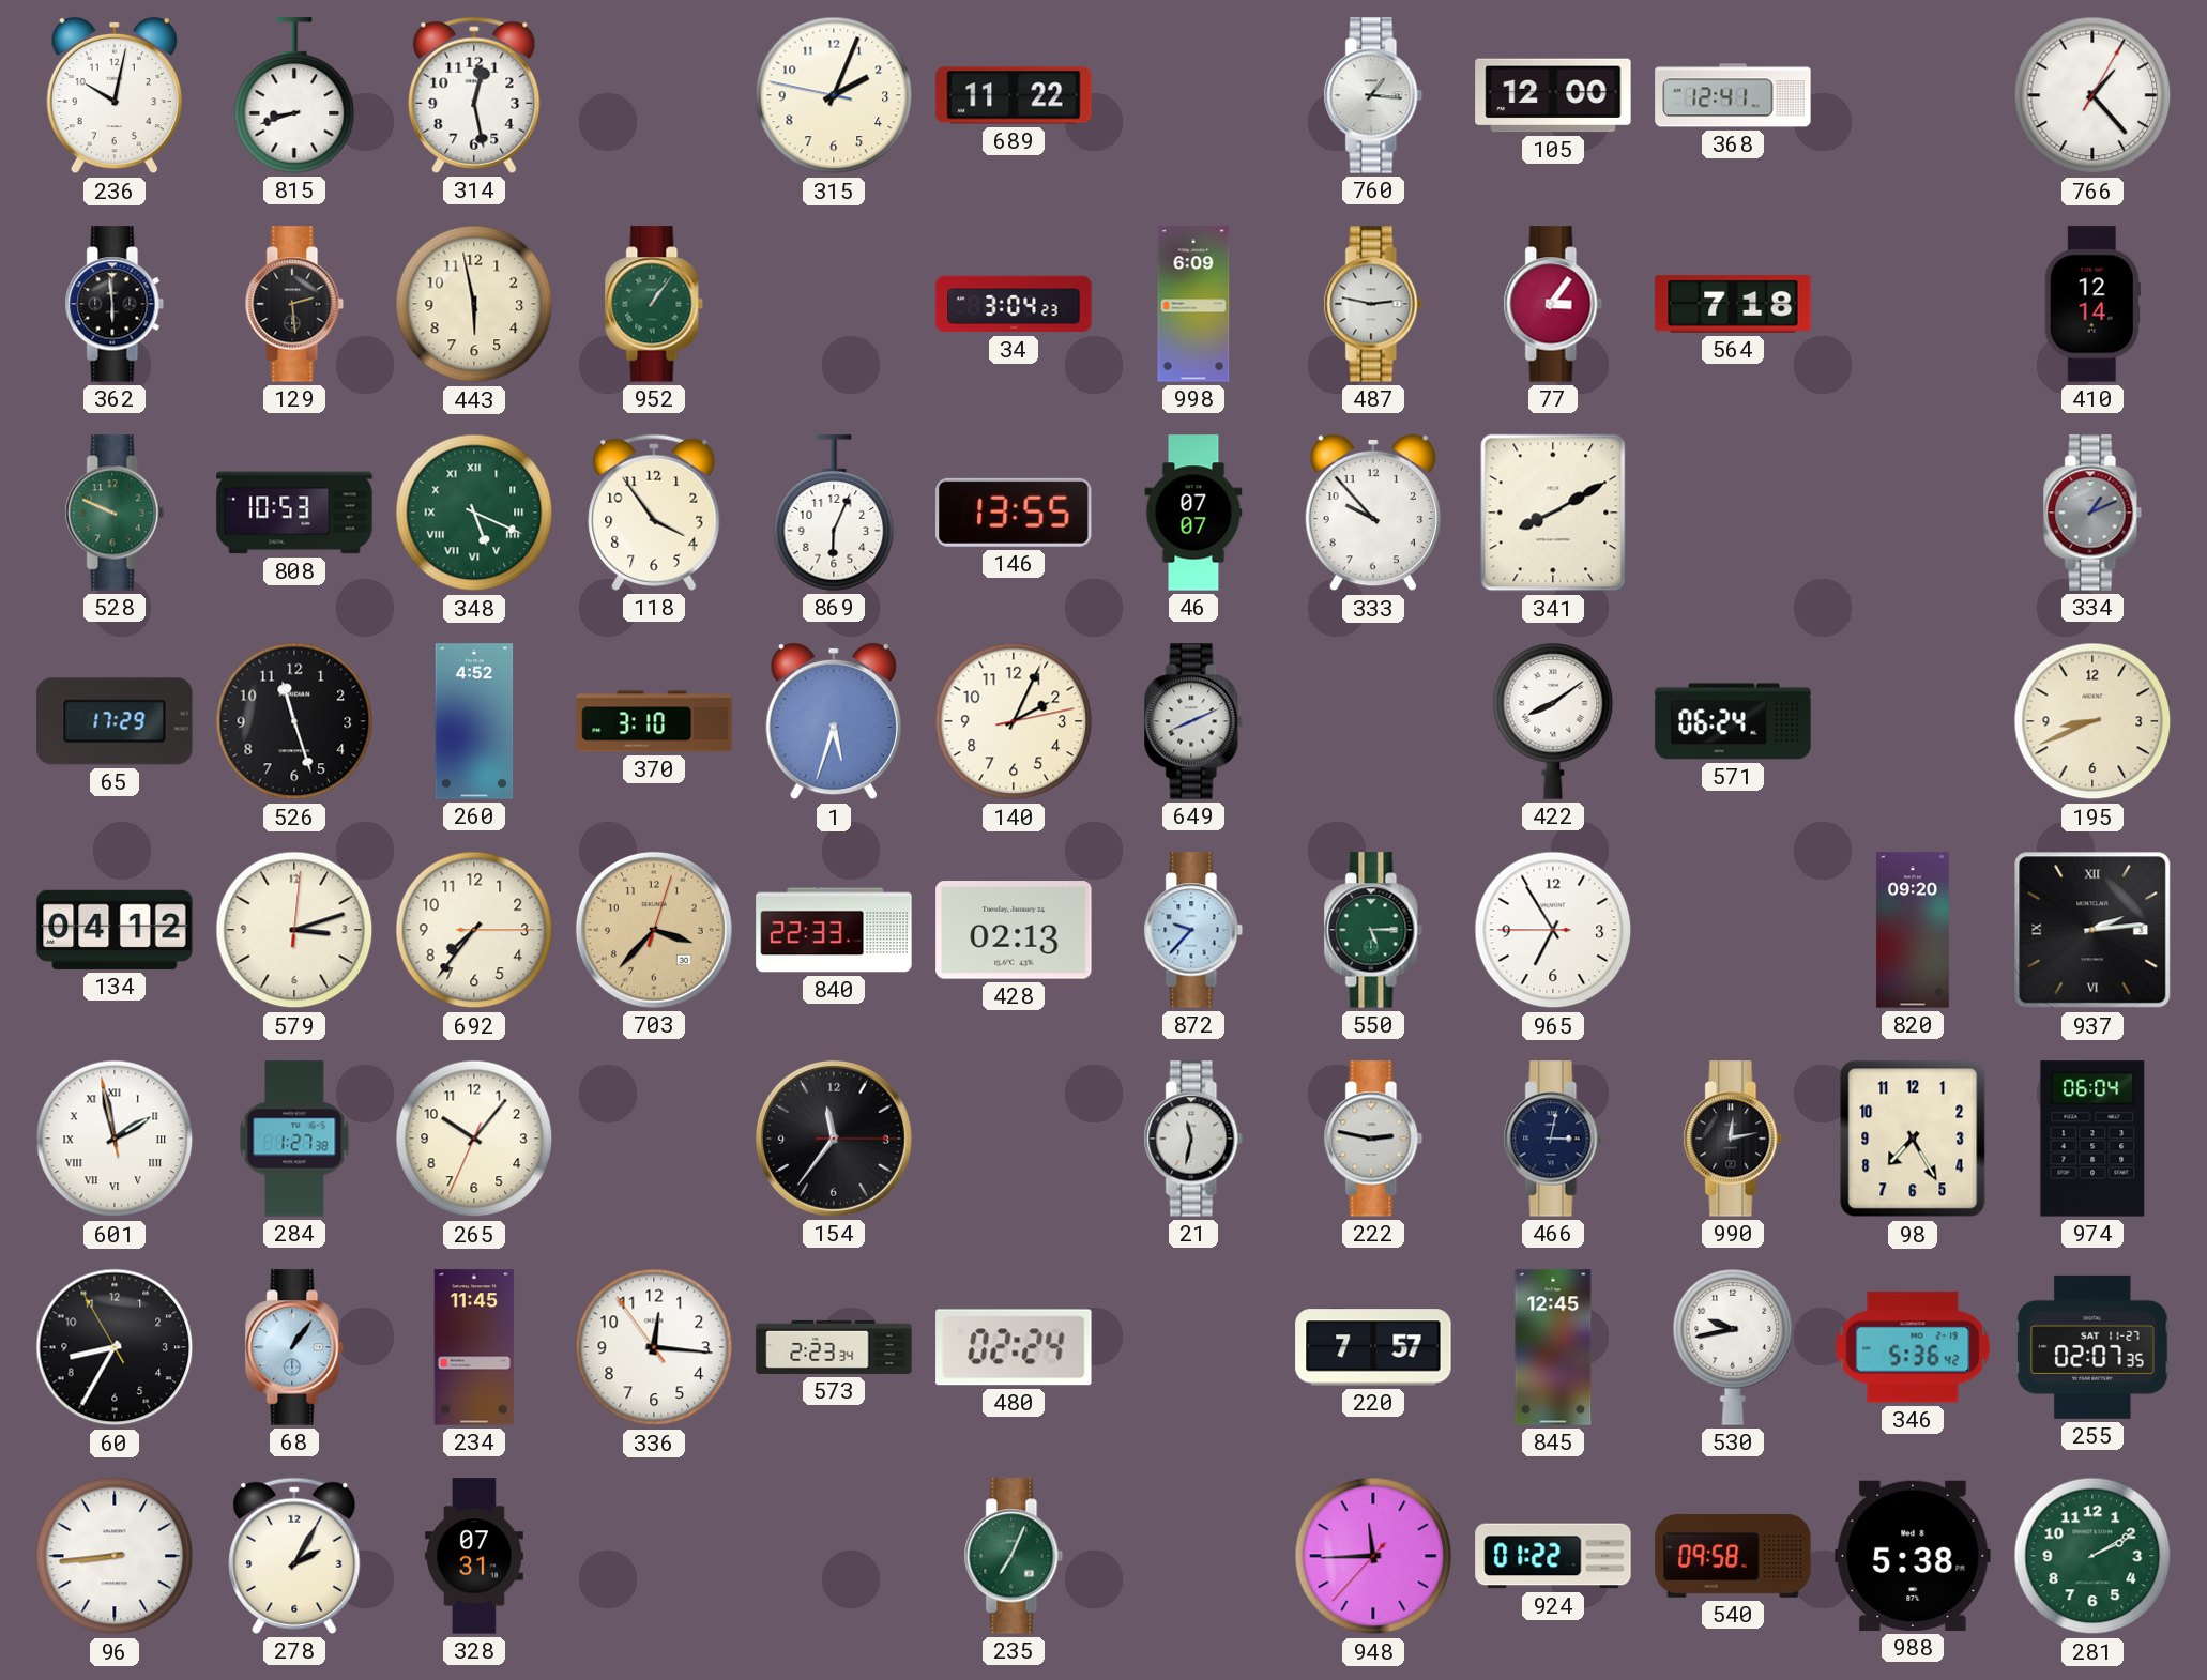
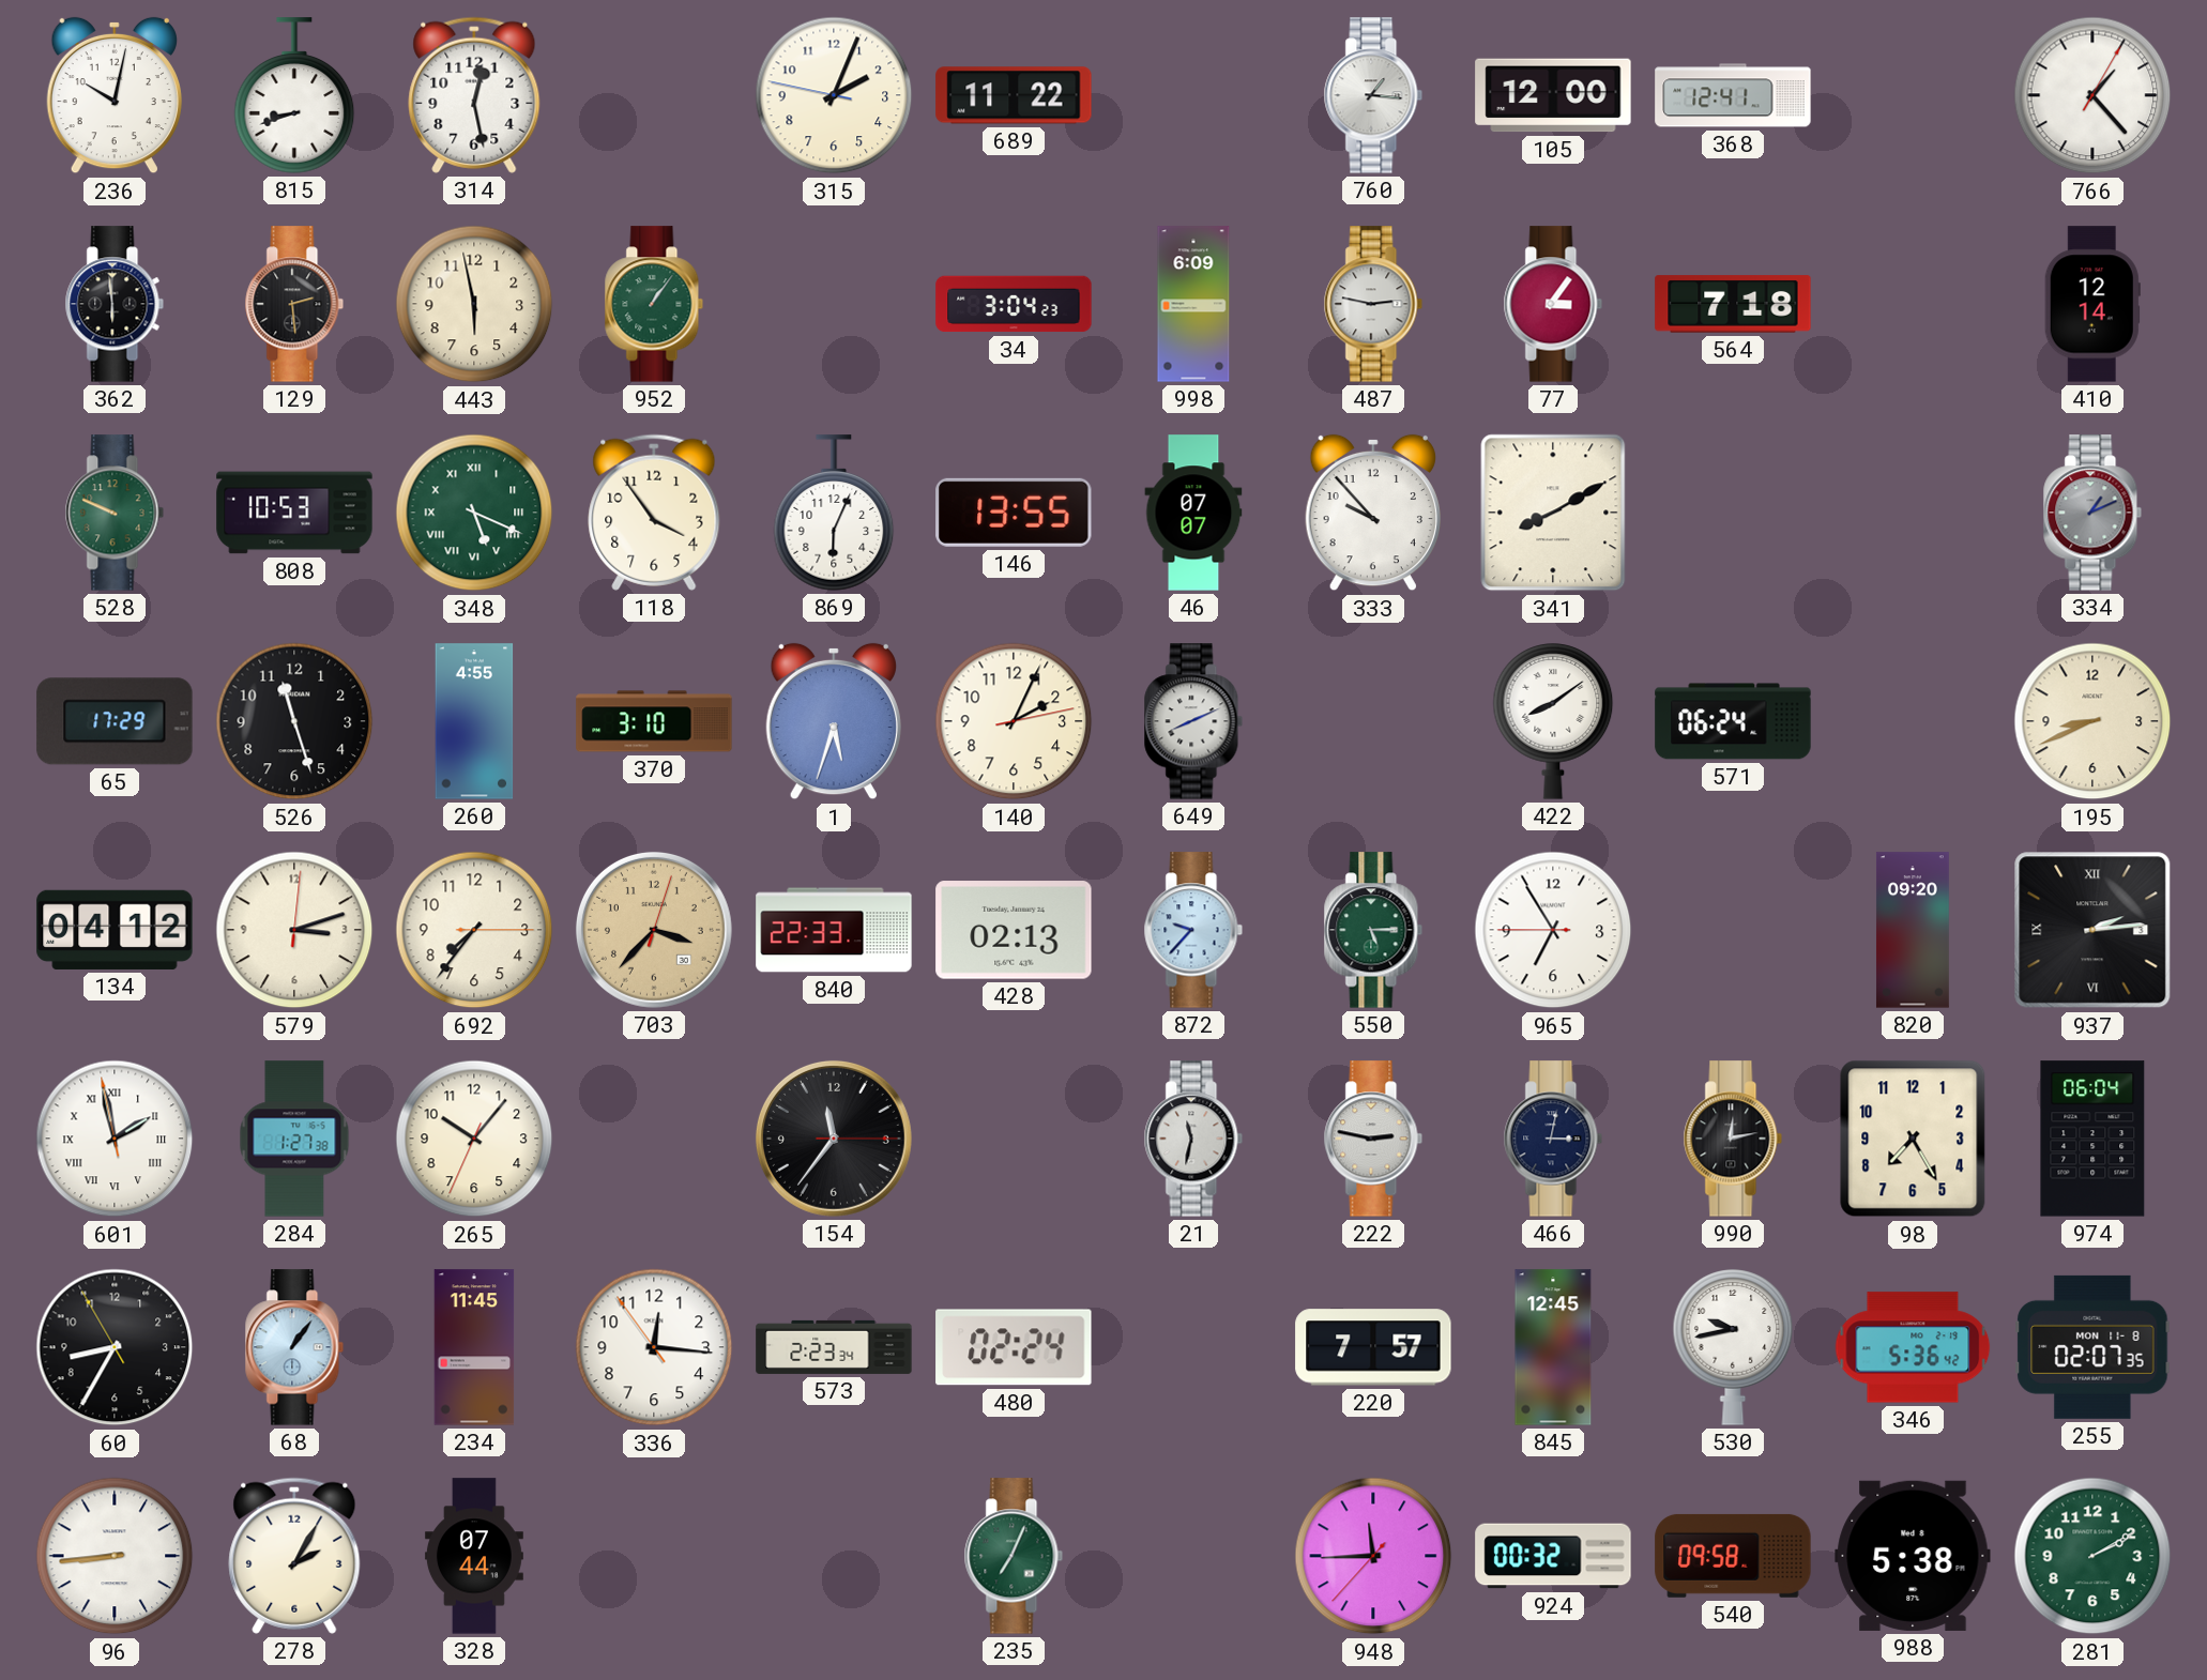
260: 4:52 -> 4:55 (474, 721)
255 date: SAT 11-27 -> MON 11-8 (2092, 1347)
328: 07:31 -> 07:44 (474, 1556)
924: 01:22 -> 00:32 (1553, 1556)
